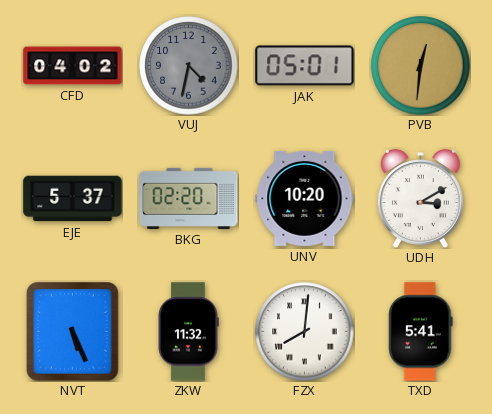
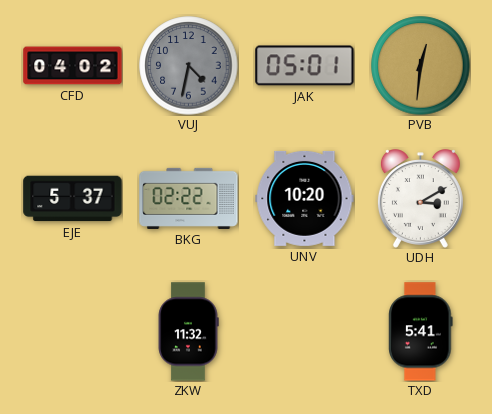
BKG: 02:20 -> 02:22 (189, 198)
NVT: 5:26 -> none (73, 332)
FZX: 8:01 -> none (305, 332)
